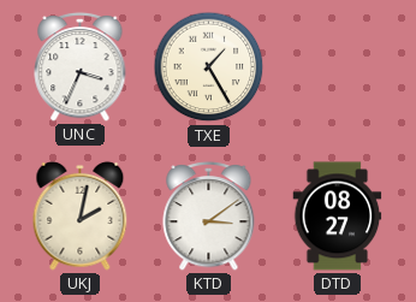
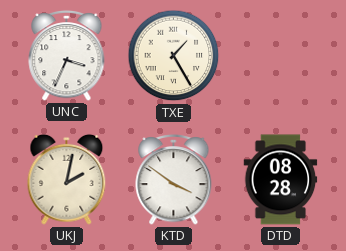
KTD: 3:09 -> 3:51 (174, 179)
DTD: 08:27 -> 08:28 (281, 180)
